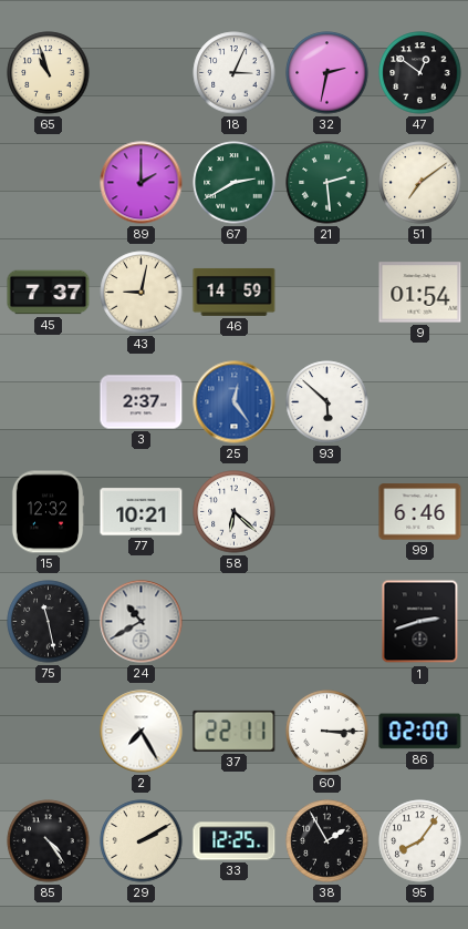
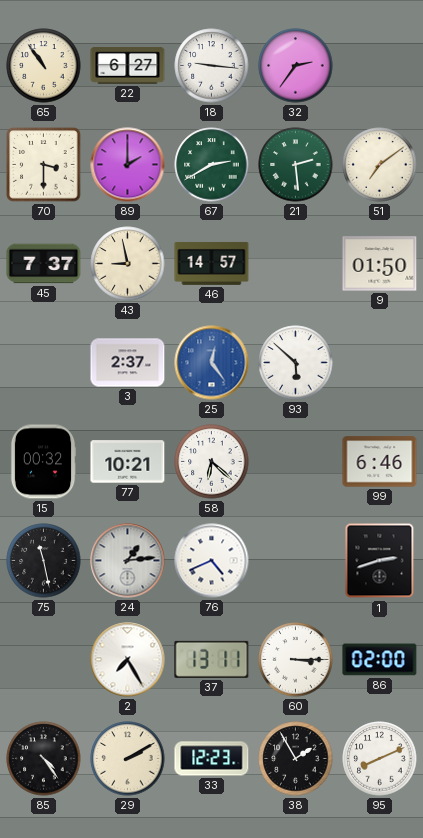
65: 10:57 -> 10:54 (44, 66)
22: none -> 6:27 (128, 66)
18: 3:04 -> 9:16 (212, 66)
32: 2:32 -> 2:36 (296, 66)
47: 12:51 -> none (420, 73)
70: none -> 3:30 (44, 165)
43: 9:02 -> 8:58 (128, 264)
46: 14:59 -> 14:57 (212, 263)
9: 01:54 -> 01:50 (380, 264)
15: 12:32 -> 00:32 (43, 462)
24: 10:40 -> 1:14 (128, 561)
76: none -> 4:41 (212, 561)
37: 22:11 -> 13:11 (212, 659)
33: 12:25 -> 12:23 (212, 759)
95: 8:06 -> 8:11 (380, 759)
